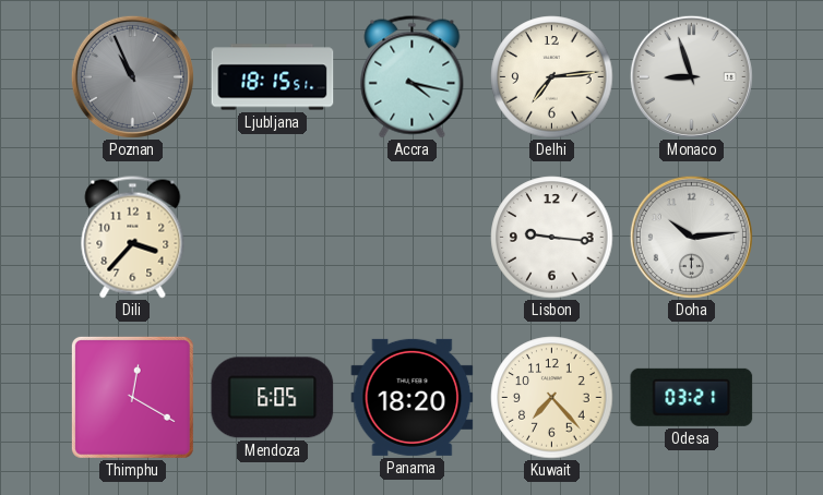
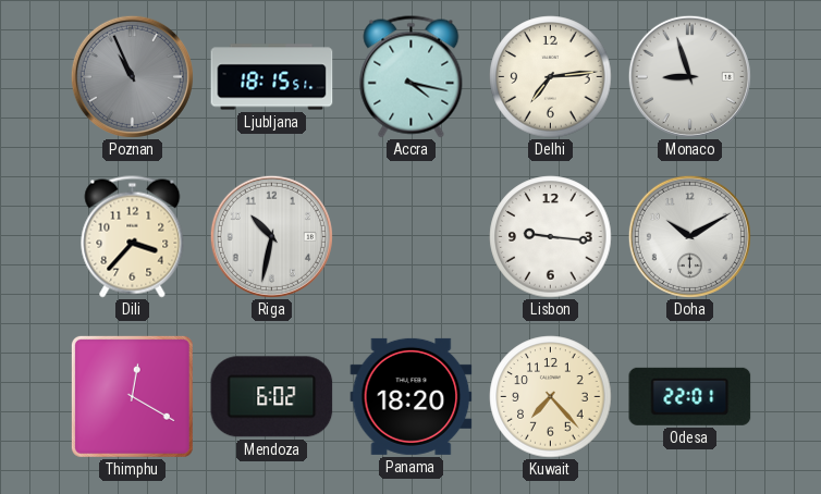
Riga: none -> 10:32 (271, 236)
Doha: 10:14 -> 10:10 (689, 236)
Mendoza: 6:05 -> 6:02 (272, 397)
Odesa: 03:21 -> 22:01 (690, 396)
